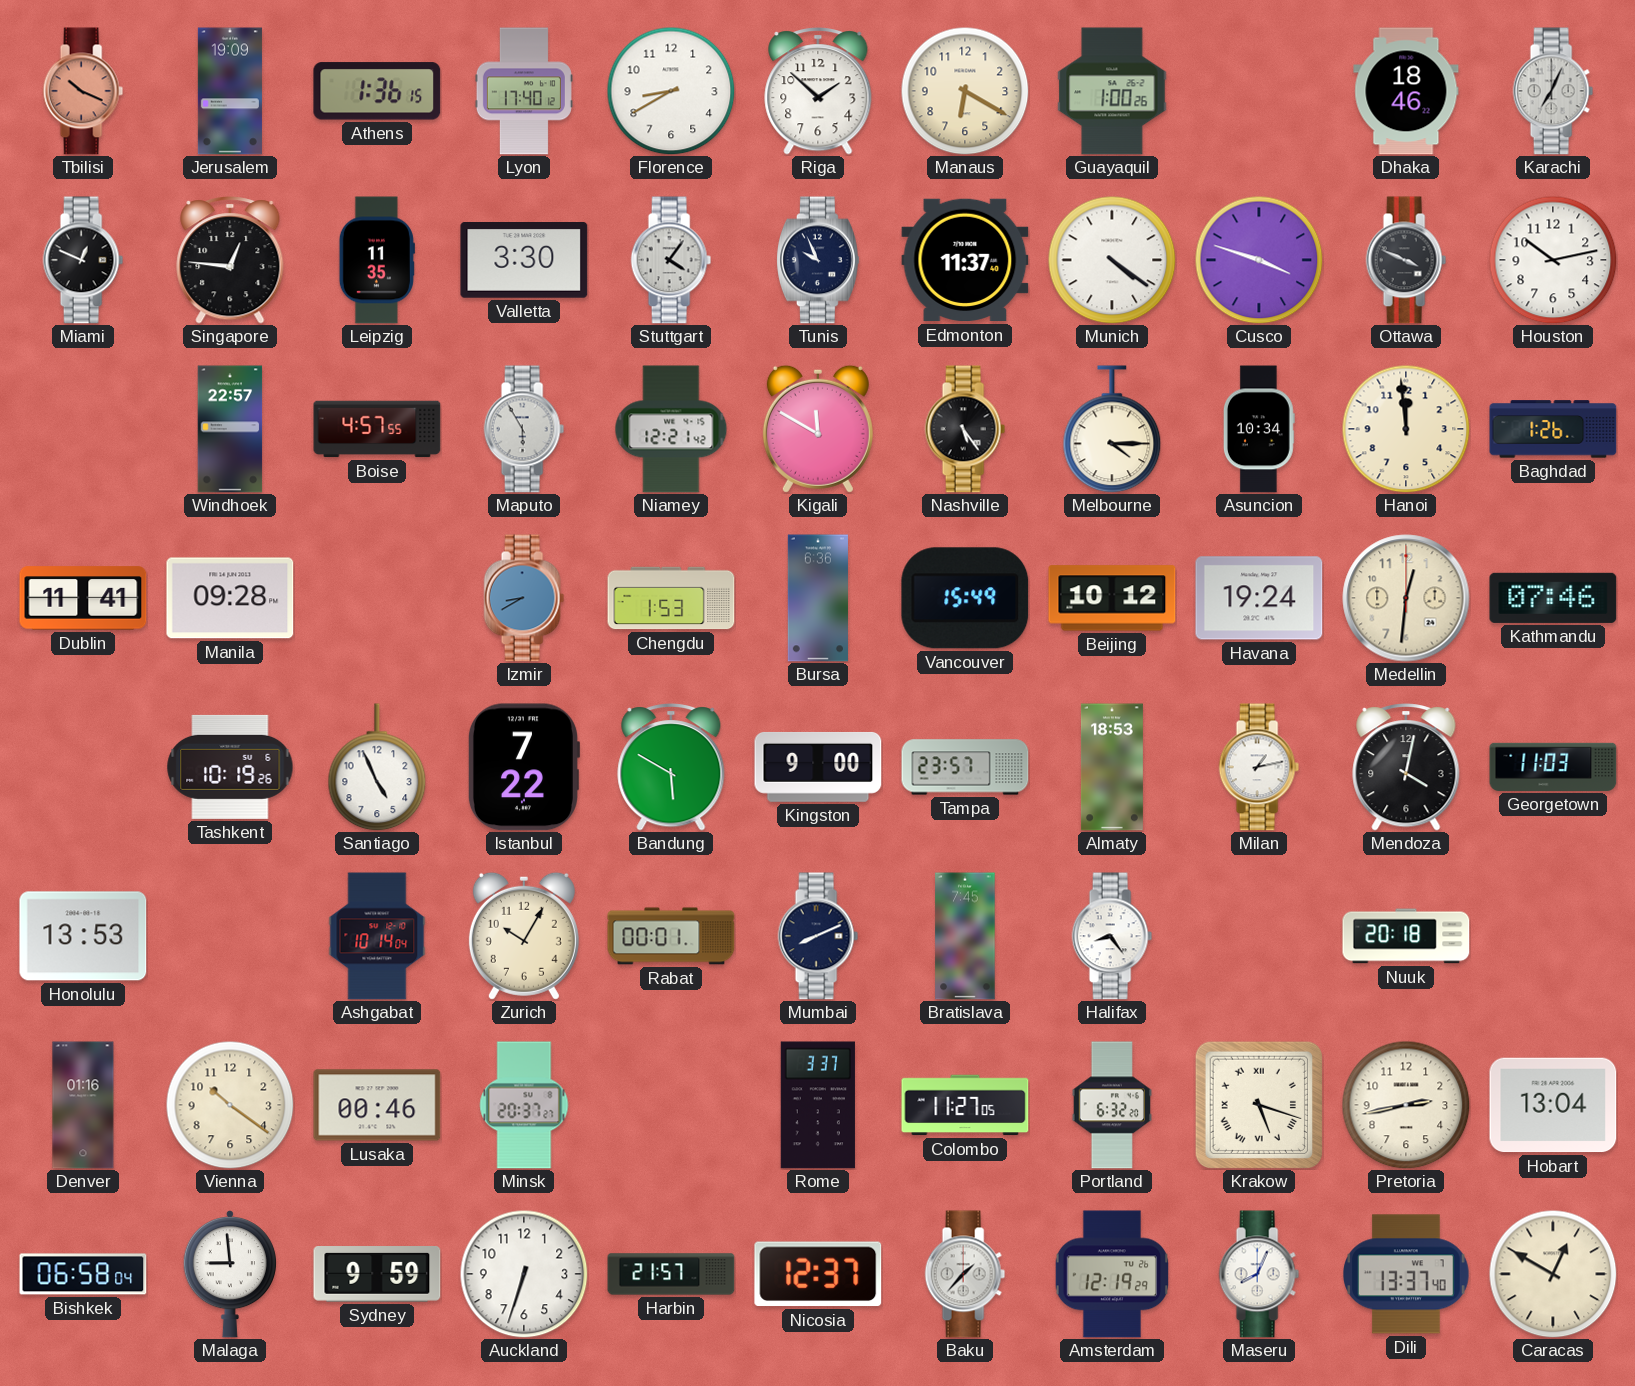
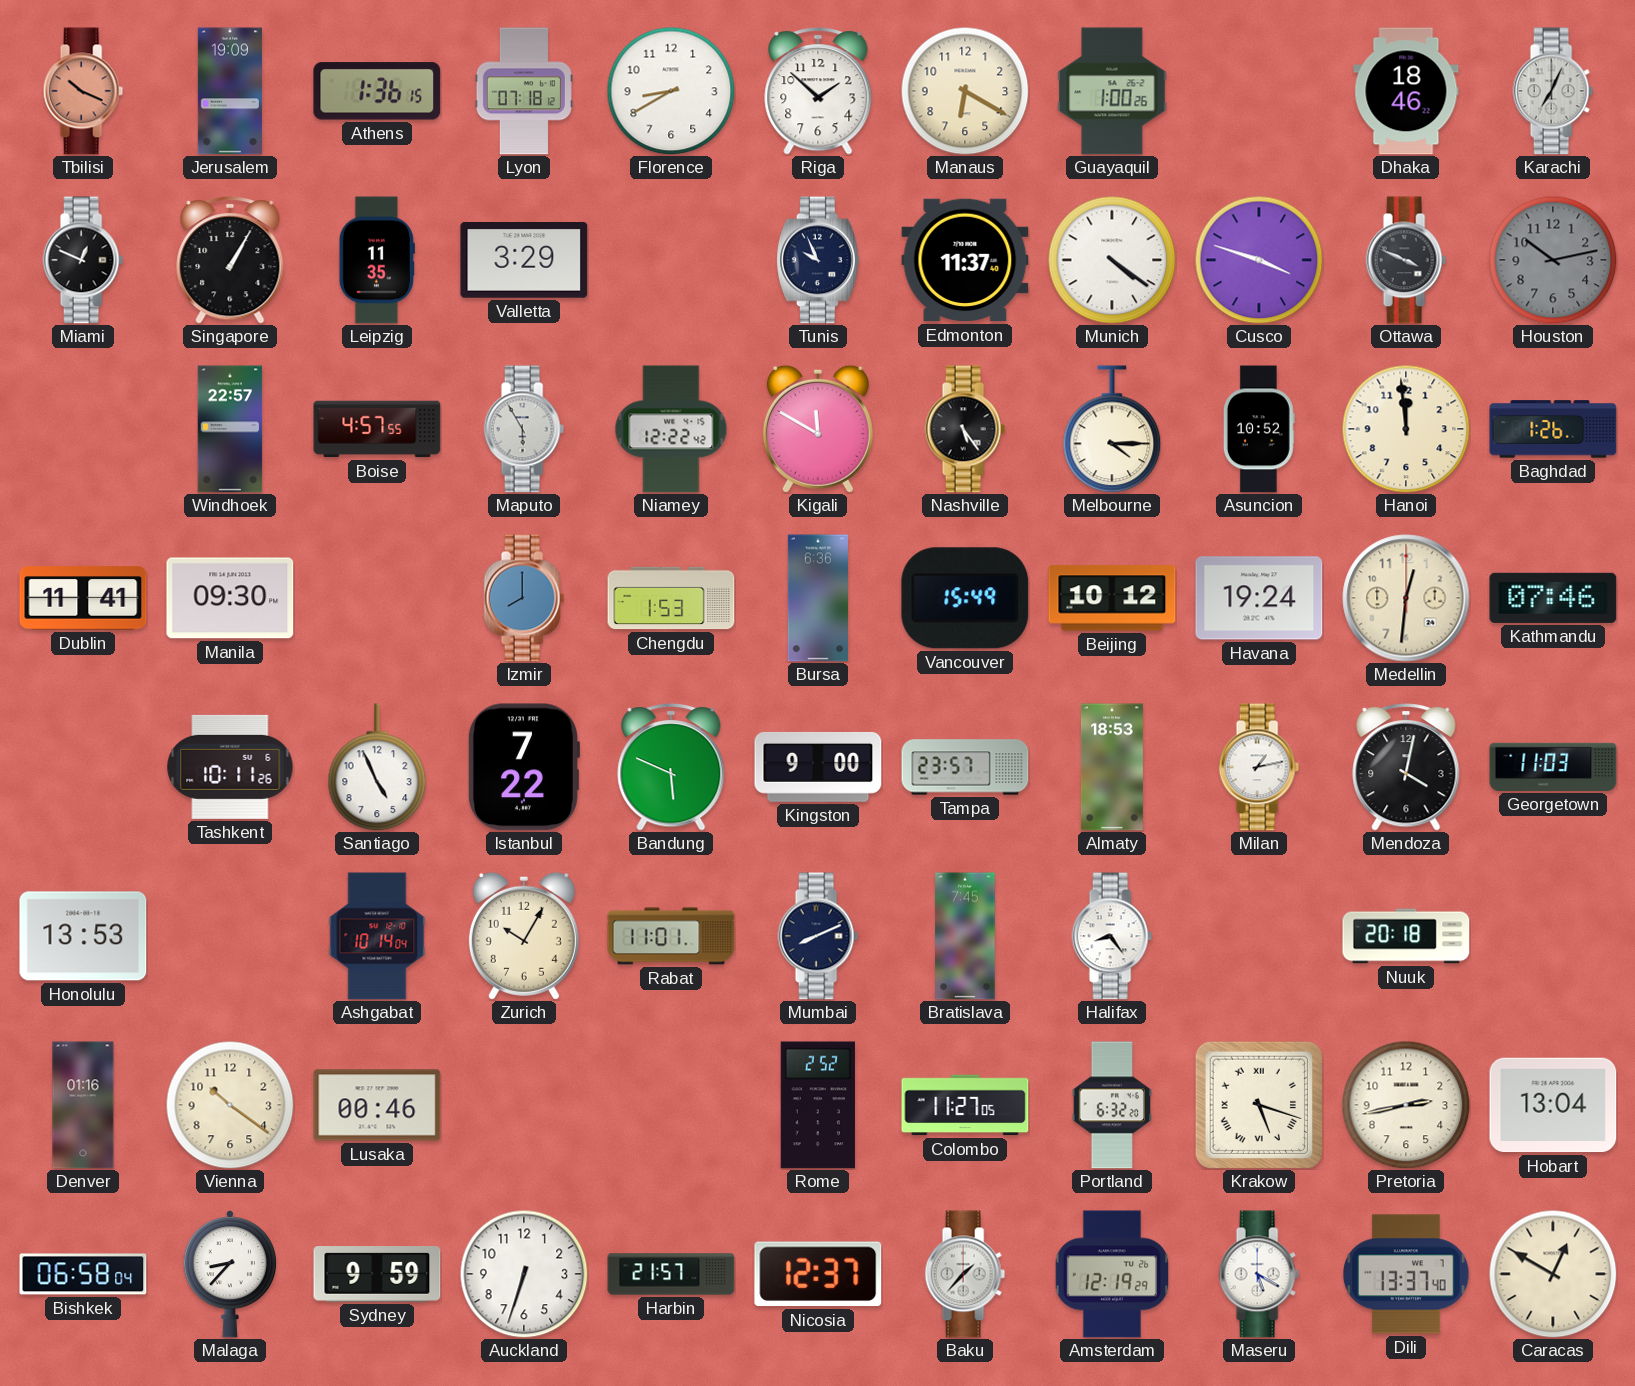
Lyon: 17:40 -> 07:18 (524, 91)
Singapore: 12:46 -> 1:05 (230, 260)
Valletta: 3:30 -> 3:29 (524, 261)
Stuttgart: 4:06 -> none (671, 260)
Houston dial: white -> grey (1553, 260)
Niamey: 12:21 -> 12:22 (671, 429)
Asuncion: 10:34 -> 10:52 (1259, 429)
Manila: 09:28 -> 09:30 (230, 598)
Izmir: 8:40 -> 8:00 (524, 598)
Tashkent: 10:19 -> 10:11 (230, 767)
Bandung: 5:50 -> 5:49 (671, 767)
Rabat: 00:01 -> 11:01 (671, 936)
Minsk: 20:37 -> none (524, 1105)
Rome: 3:37 -> 2:52 (818, 1105)
Malaga: 8:59 -> 8:37 (230, 1275)
Maseru: 8:04 -> 5:20 (1259, 1274)
